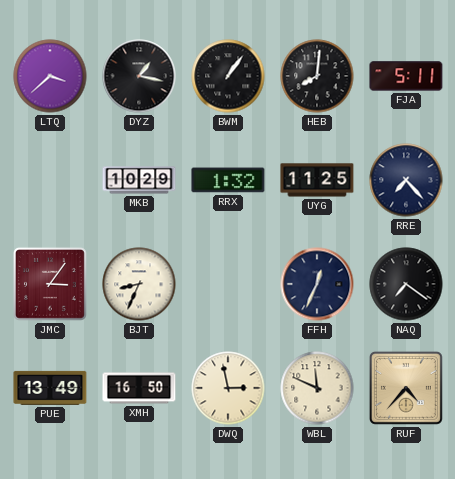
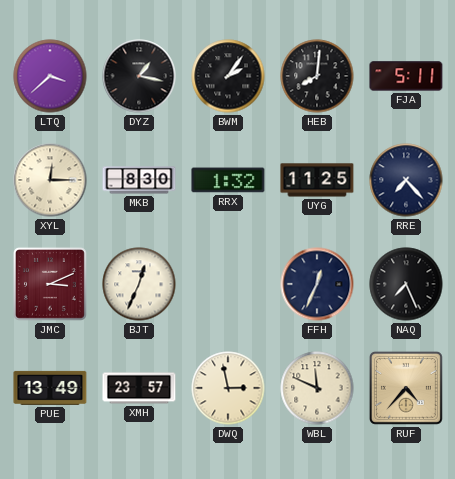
BWM: 1:06 -> 2:06 (228, 76)
XYL: none -> 12:15 (50, 180)
MKB: 10:29 -> 8:30 (139, 180)
JMC: 3:06 -> 3:11 (50, 284)
BJT: 8:34 -> 12:34 (139, 284)
NAQ: 7:21 -> 7:26 (406, 284)
XMH: 16:50 -> 23:57 (139, 388)
